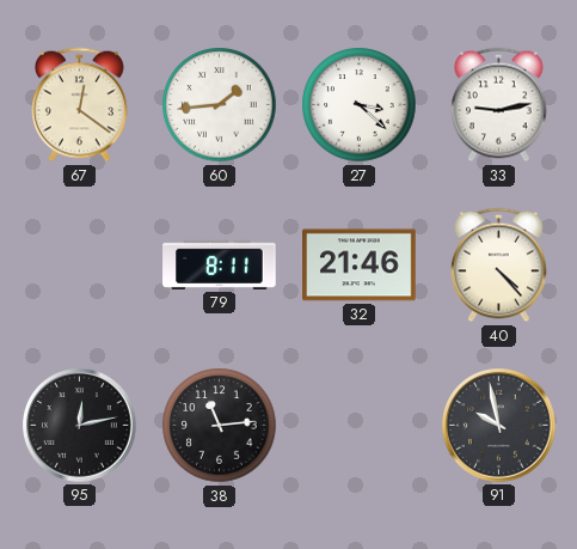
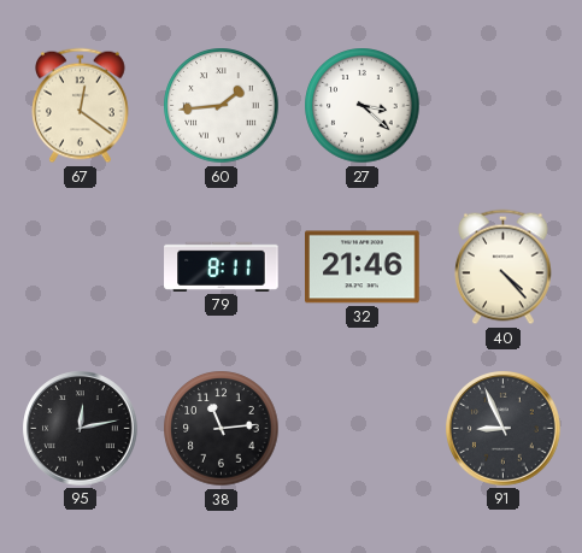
33: 9:13 -> none (499, 105)
91: 9:58 -> 8:56 (504, 429)
